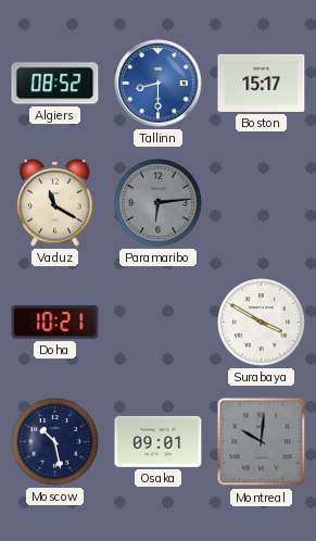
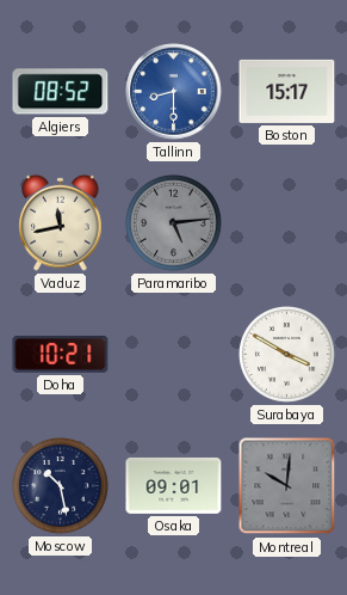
Vaduz: 11:20 -> 11:43 (61, 222)
Paramaribo: 6:14 -> 5:14 (174, 223)
